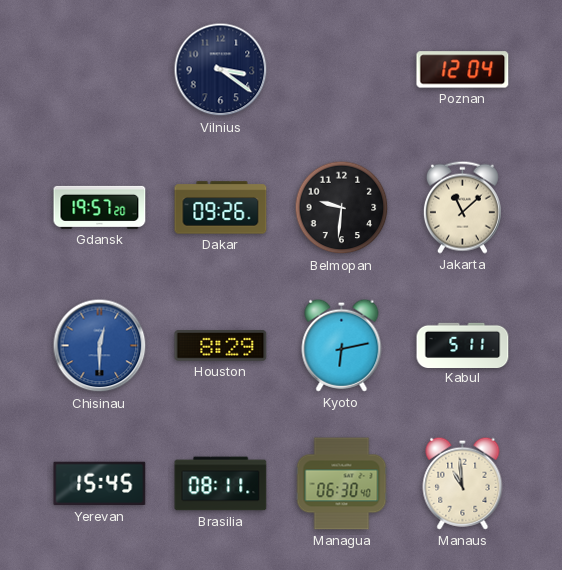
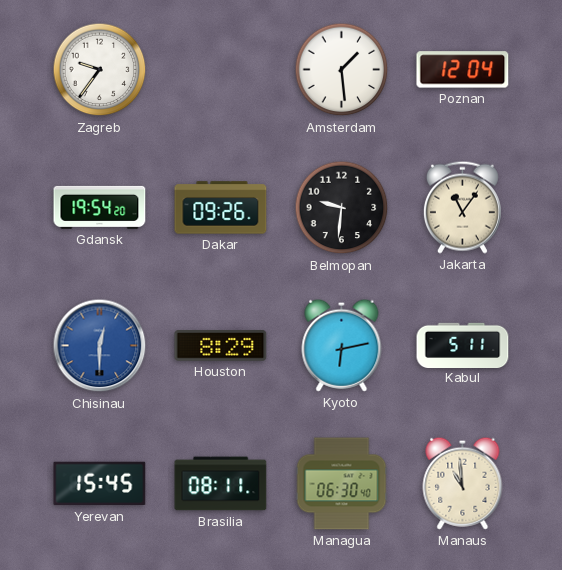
Zagreb: none -> 9:36 (100, 70)
Vilnius: 3:21 -> none (221, 70)
Amsterdam: none -> 1:29 (342, 70)
Gdansk: 19:57 -> 19:54 (100, 207)
Jakarta: 11:08 -> 11:06 (462, 207)
